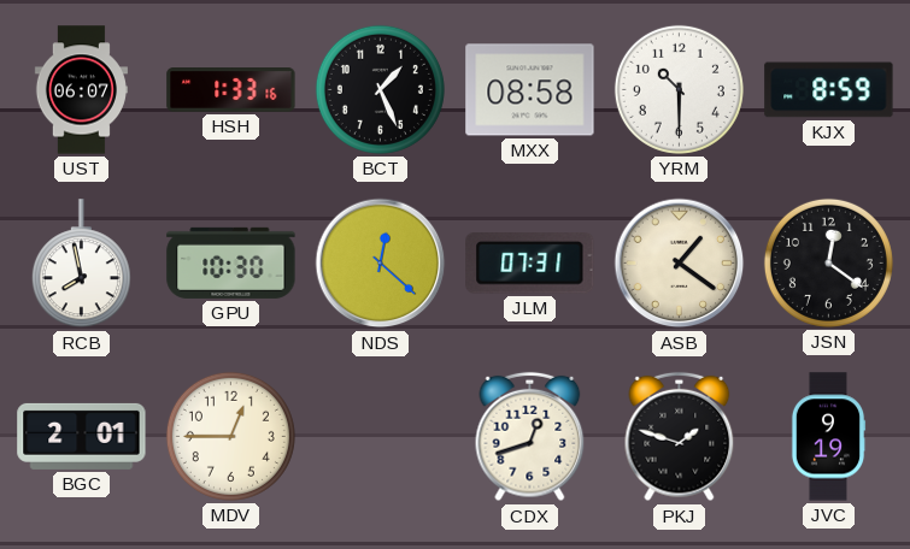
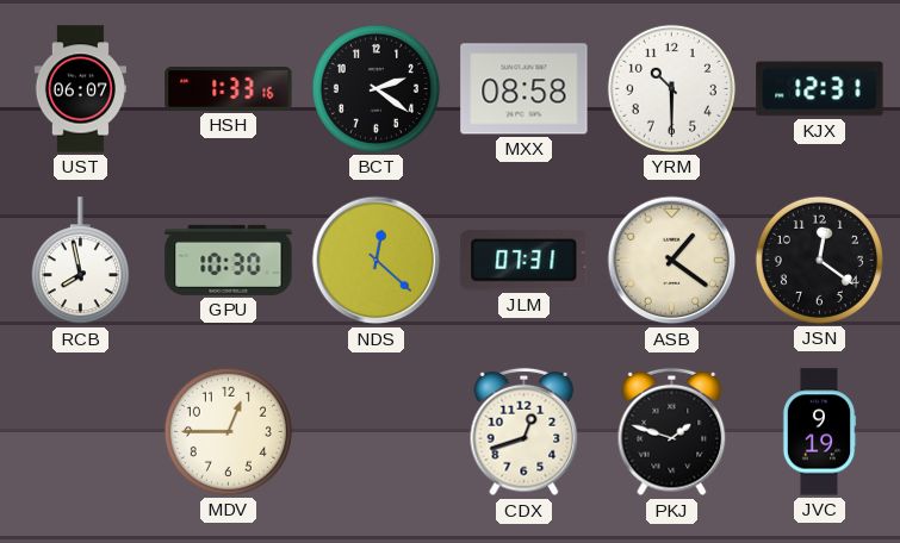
BCT: 1:26 -> 2:21 (375, 88)
KJX: 8:59 -> 12:31 (820, 89)
BGC: 2:01 -> none (82, 436)
